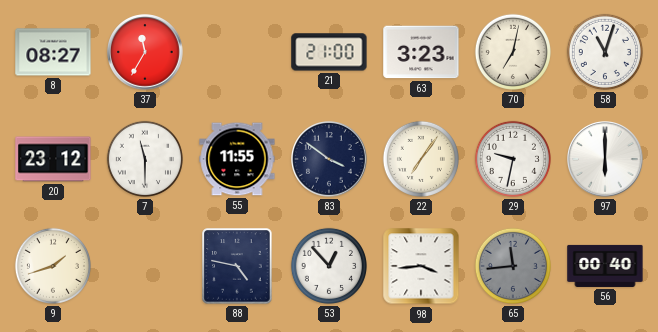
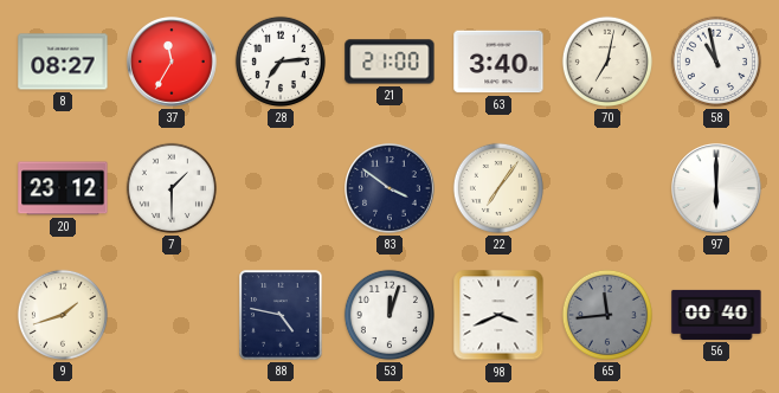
28: none -> 7:14 (281, 62)
63: 3:23 -> 3:40 (498, 62)
58: 11:03 -> 10:58 (716, 62)
7: 11:30 -> 1:30 (172, 188)
55: 11:55 -> none (237, 159)
29: 9:32 -> none (513, 159)
53: 12:53 -> 12:03 (389, 315)
98: 3:44 -> 3:41 (498, 315)
